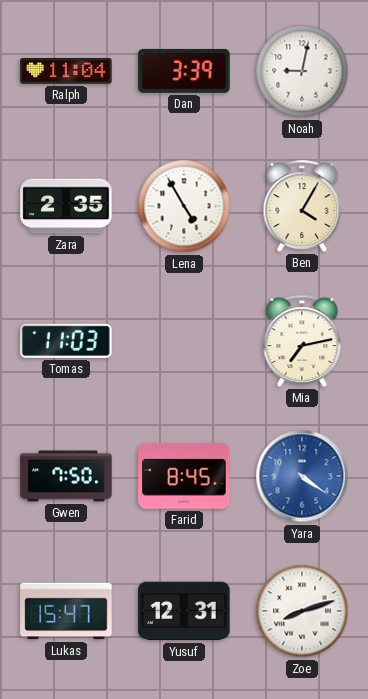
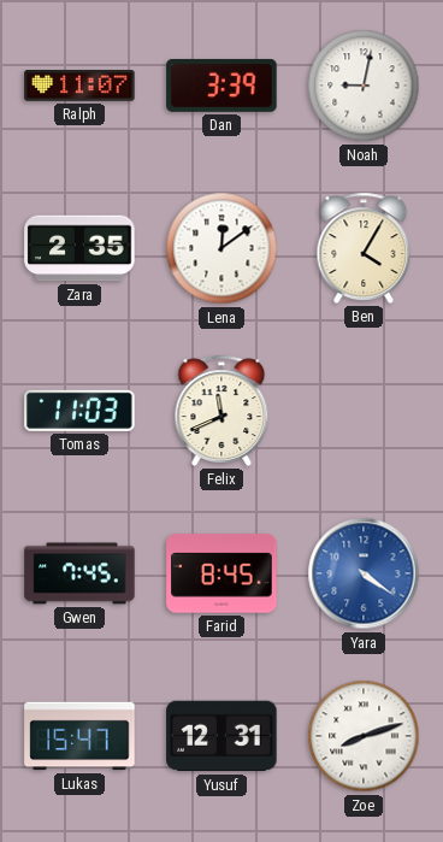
Ralph: 11:04 -> 11:07 (79, 86)
Lena: 4:55 -> 12:09 (221, 248)
Felix: none -> 11:41 (221, 411)
Mia: 7:13 -> none (302, 341)
Gwen: 7:50 -> 7:45 (79, 573)
